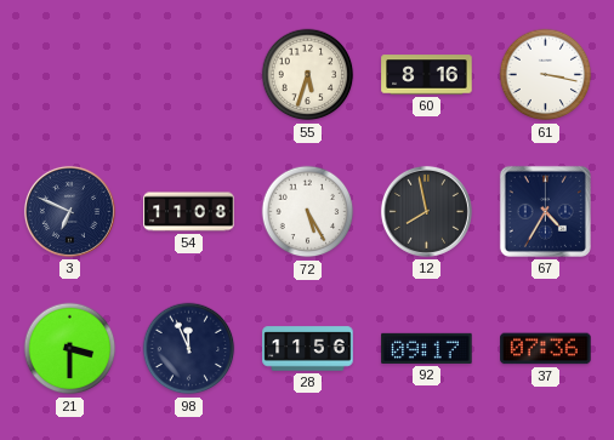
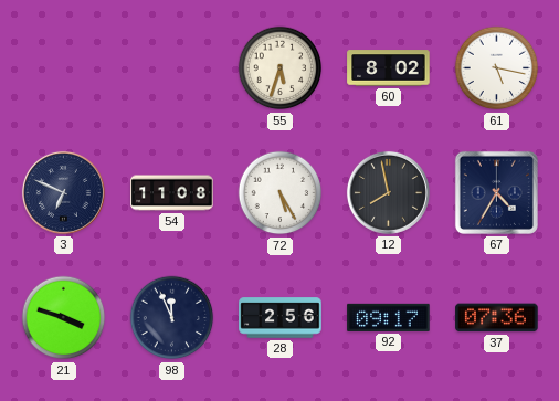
60: 8:16 -> 8:02 (389, 68)
61: 3:17 -> 5:17 (497, 68)
21: 3:30 -> 3:48 (64, 318)
28: 11:56 -> 2:56 (281, 318)
